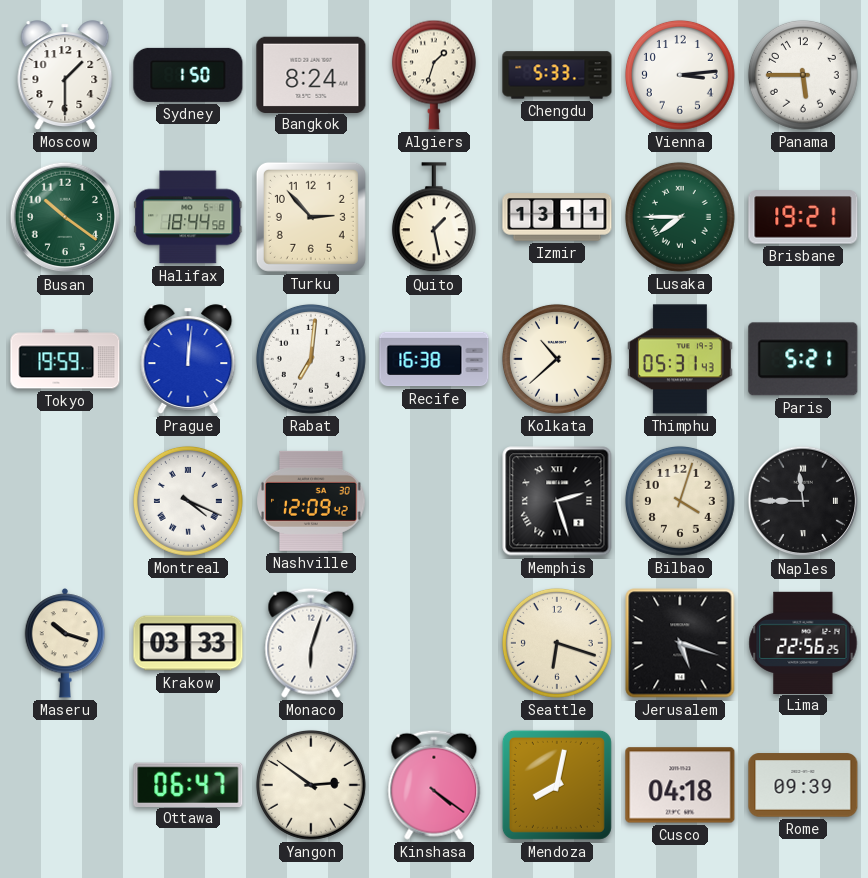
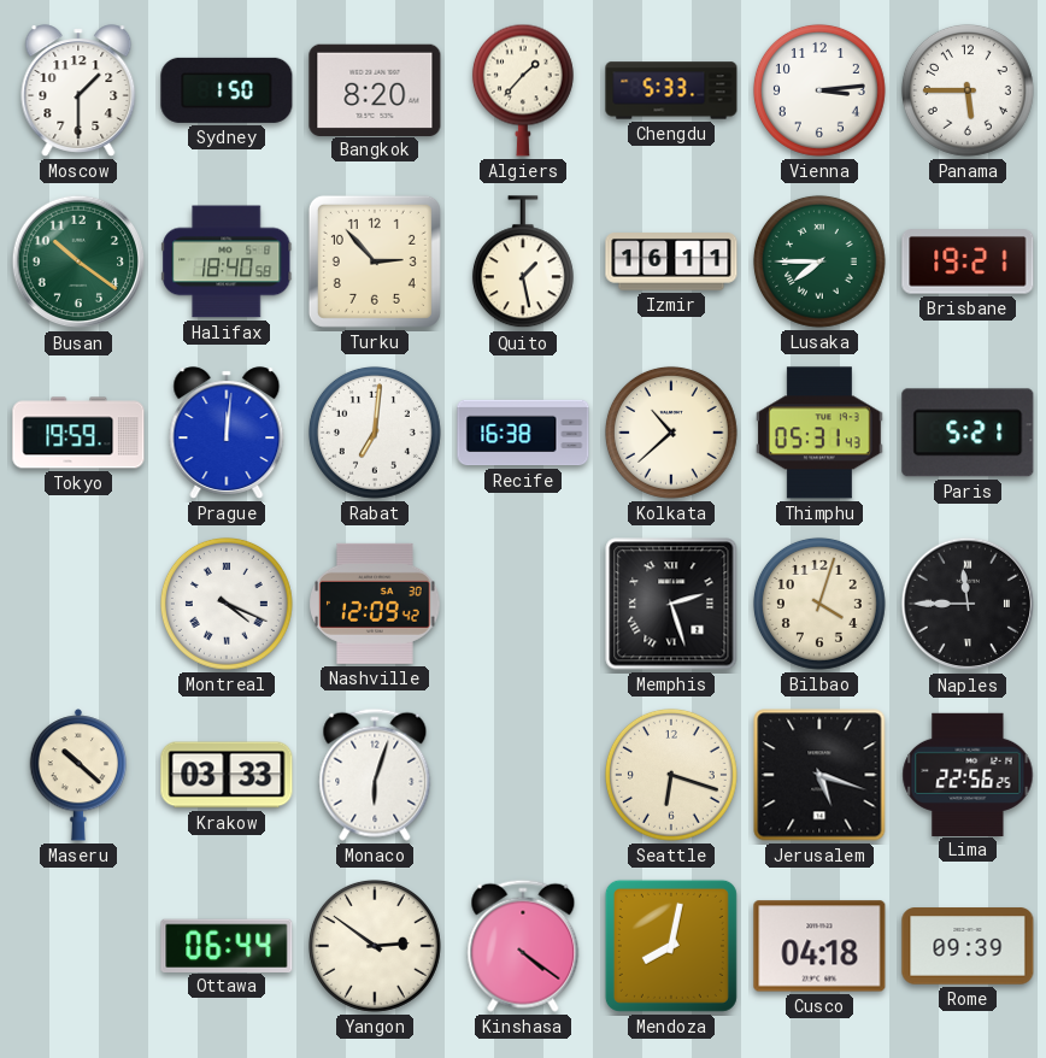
Bangkok: 8:24 -> 8:20 (375, 89)
Algiers: 1:33 -> 1:37 (523, 90)
Halifax: 18:44 -> 18:40 (227, 261)
Izmir: 13:11 -> 16:11 (671, 261)
Maseru: 10:18 -> 10:22 (78, 775)
Ottawa: 06:47 -> 06:44 (227, 945)
